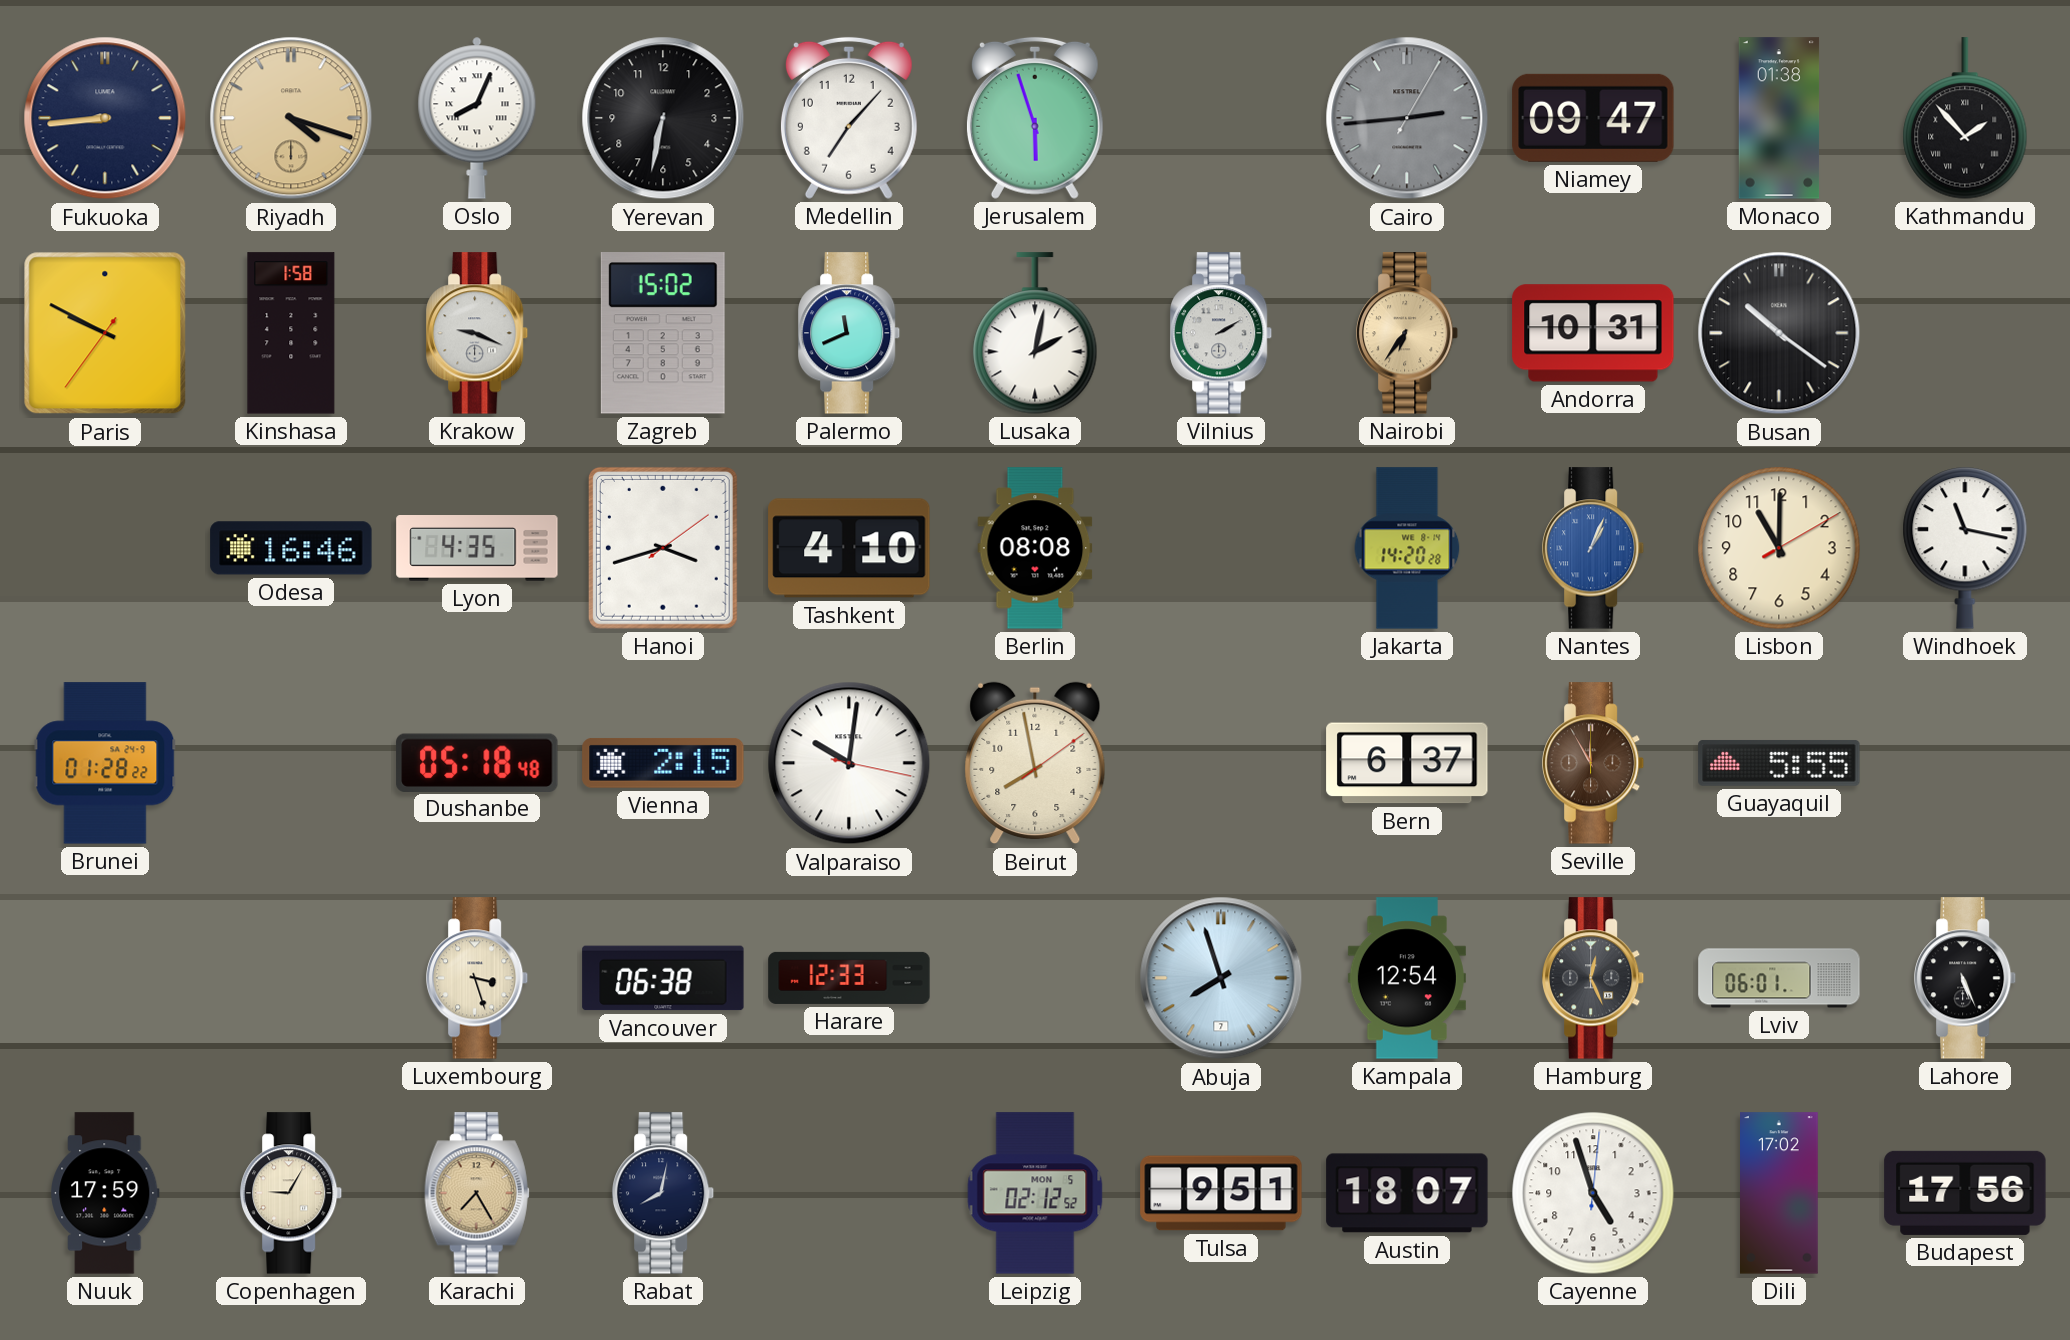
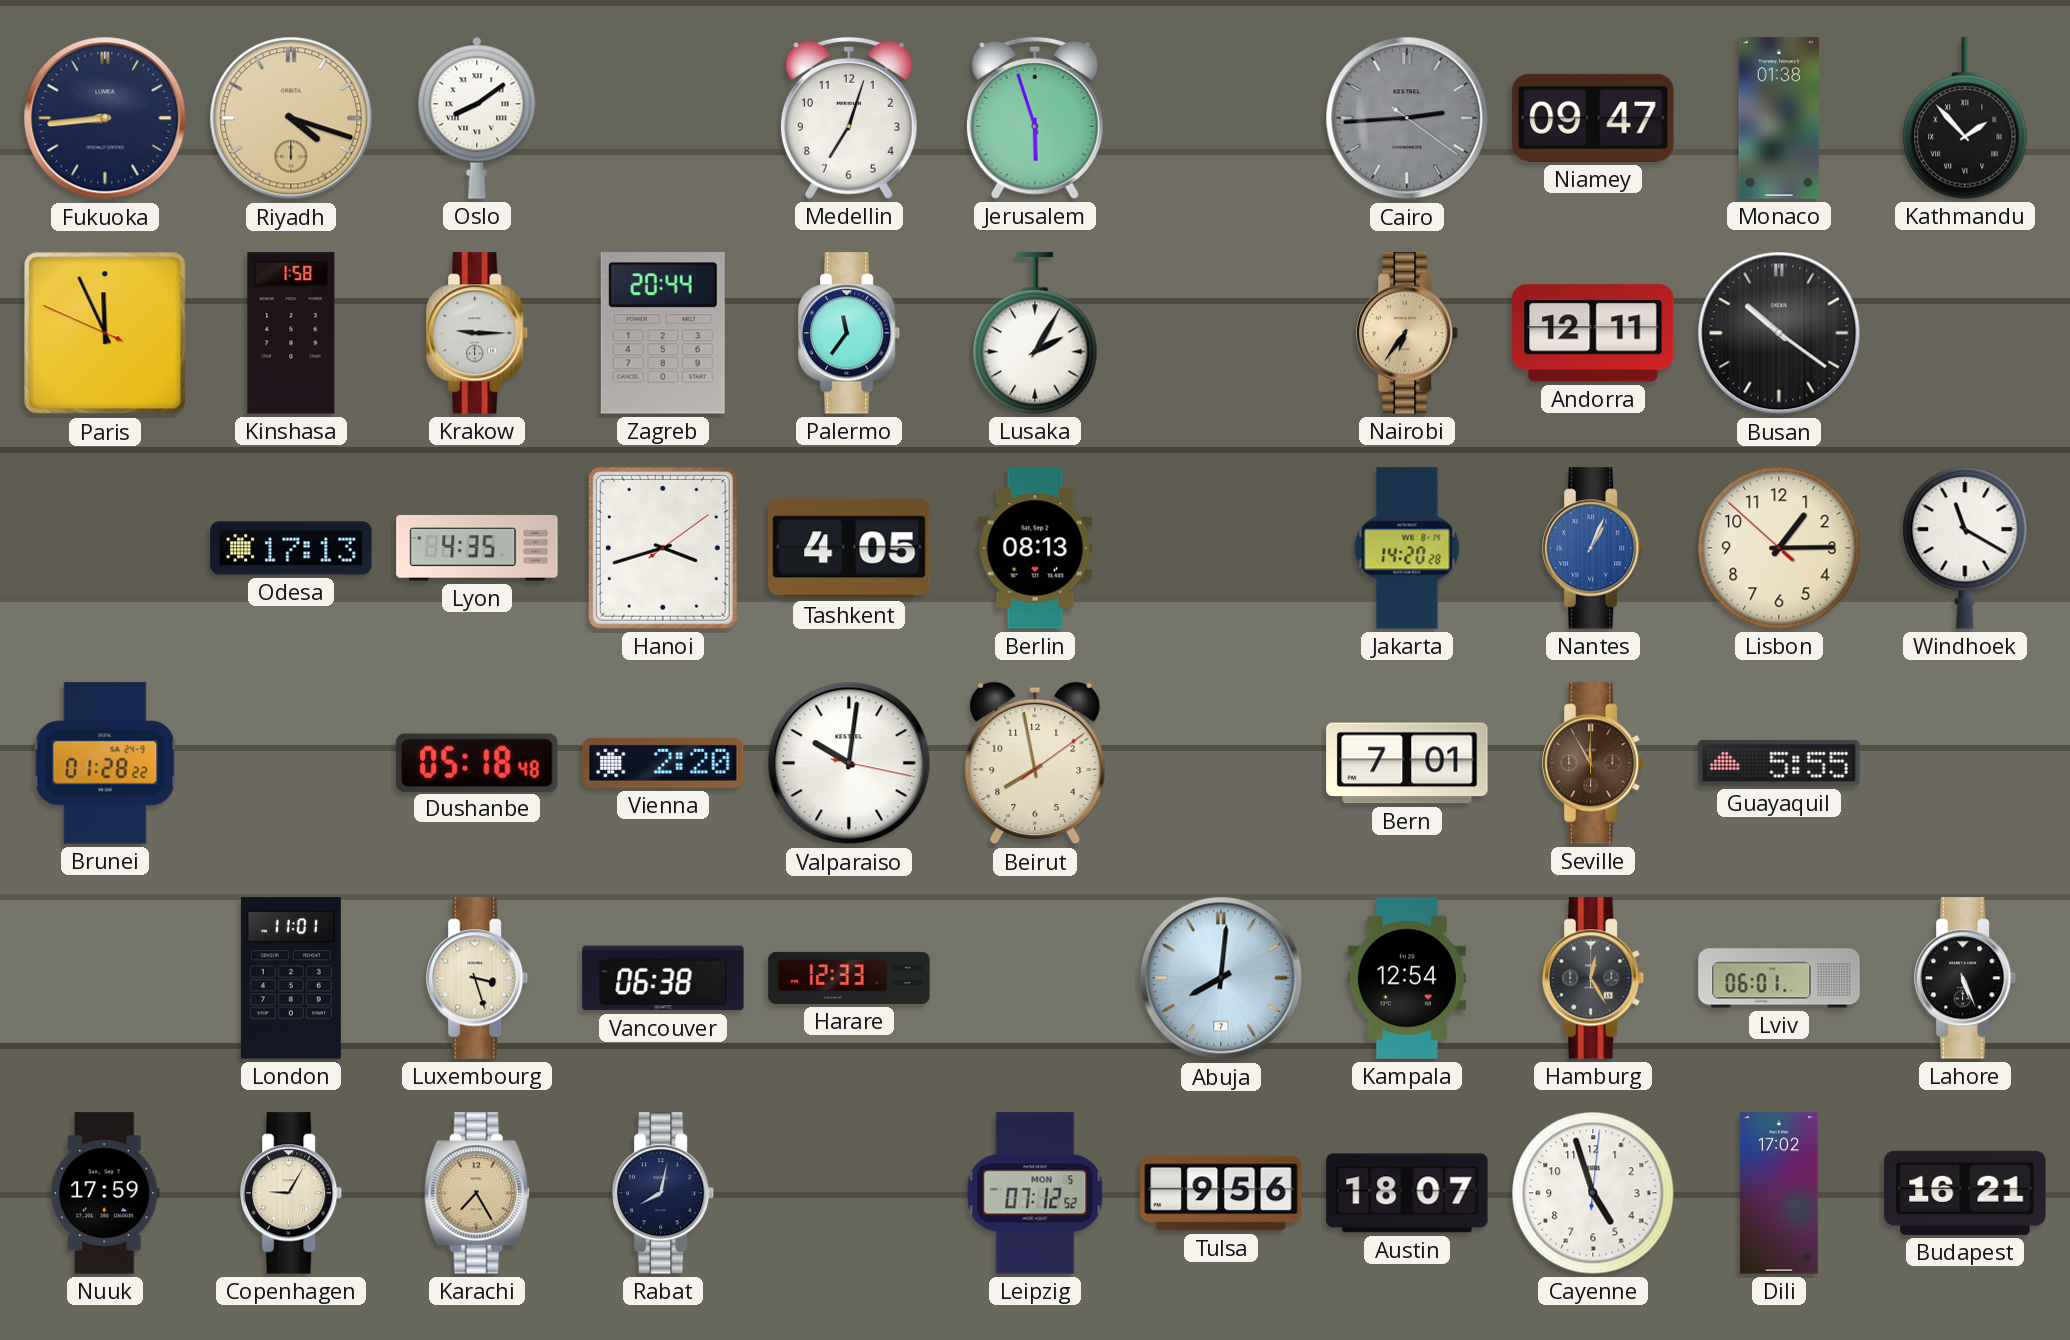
Oslo: 8:04 -> 8:09 (477, 118)
Yerevan: 6:32 -> none (663, 118)
Medellin: 7:07 -> 7:03 (849, 118)
Cairo: 2:44:05 -> 2:44:21 (1407, 118)
Paris: 9:49 -> 11:55 (105, 333)
Krakow: 9:19 -> 9:15 (478, 333)
Zagreb: 15:02 -> 20:44 (663, 333)
Palermo: 11:41 -> 11:36 (850, 333)
Lusaka: 2:02 -> 2:05 (1035, 333)
Vilnius: 2:10 -> none (1222, 333)
Andorra: 10:31 -> 12:11 (1593, 333)
Odesa: 16:46 -> 17:13 (291, 548)
Tashkent: 4:10 -> 4:05 (849, 548)
Berlin: 08:08 -> 08:13 (1035, 548)
Lisbon: 11:00 -> 1:14 (1779, 548)
Windhoek: 11:17 -> 11:20 (1965, 548)
Vienna: 2:15 -> 2:20 (663, 763)
Bern: 6:37 -> 7:01 (1407, 763)
London: none -> 11:01 (291, 978)
Abuja: 7:57 -> 8:01 (1221, 978)
Hamburg: 12:26 -> 12:25 (1594, 978)
Leipzig: 02:12 -> 07:12 (1035, 1193)
Tulsa: 9:51 -> 9:56 (1221, 1193)
Budapest: 17:56 -> 16:21 (1965, 1193)
